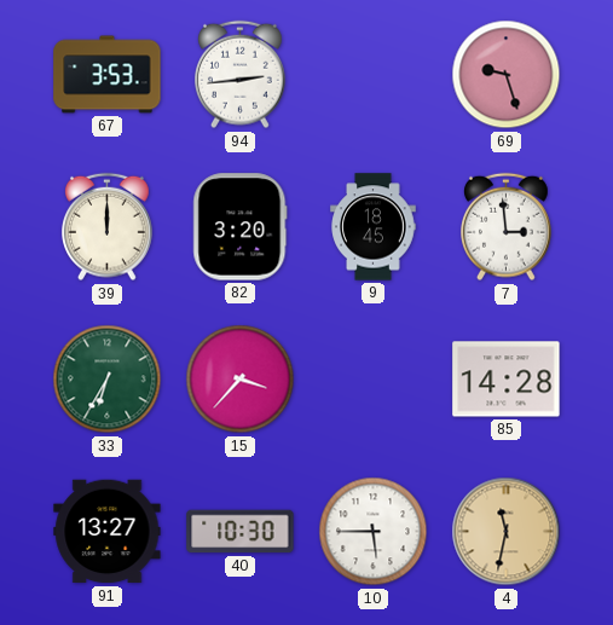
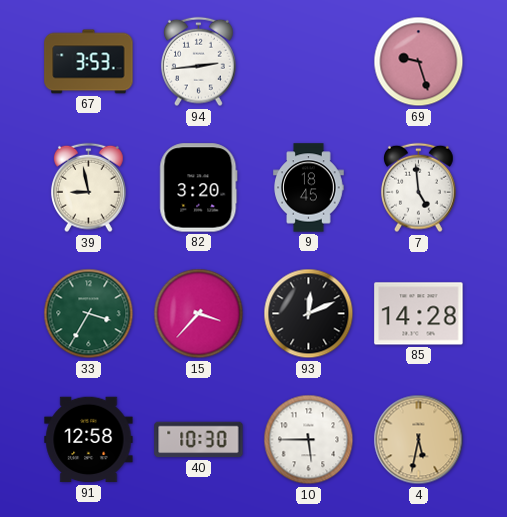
39: 12:00 -> 8:58 (89, 188)
7: 2:59 -> 4:59 (419, 188)
33: 6:35 -> 3:35 (89, 314)
93: none -> 12:11 (309, 314)
91: 13:27 -> 12:58 (89, 440)
4: 11:32 -> 5:32 (419, 440)
